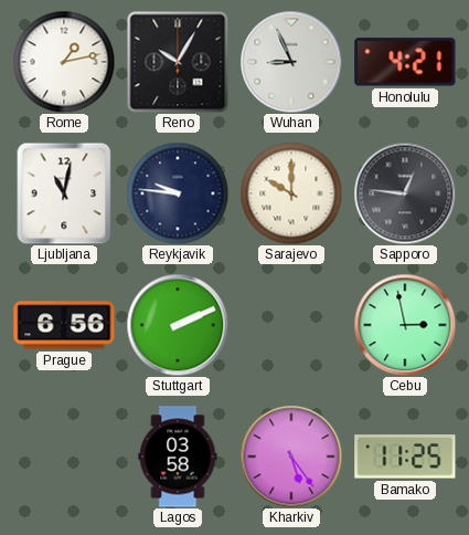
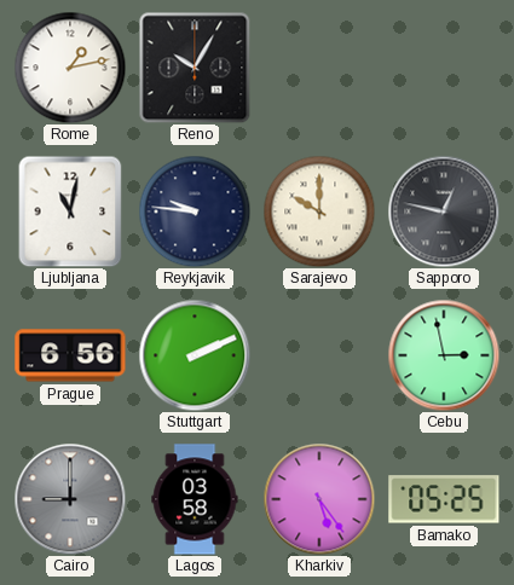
Wuhan: 8:56 -> none (291, 62)
Honolulu: 4:21 -> none (405, 62)
Sapporo: 12:46 -> 12:47 (444, 212)
Cairo: none -> 9:00 (70, 499)
Bamako: 11:25 -> 05:25 (444, 499)
